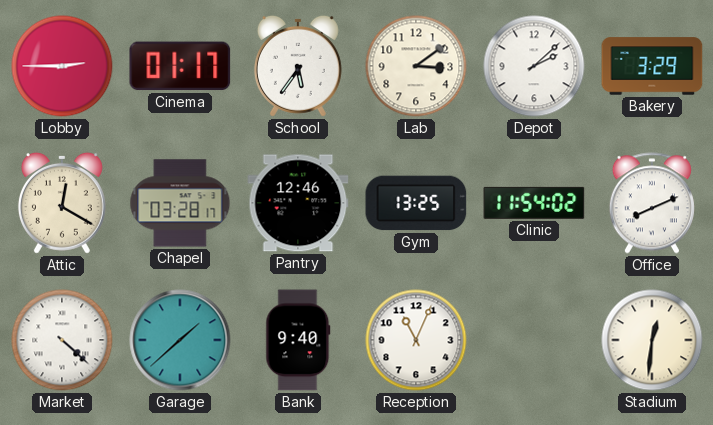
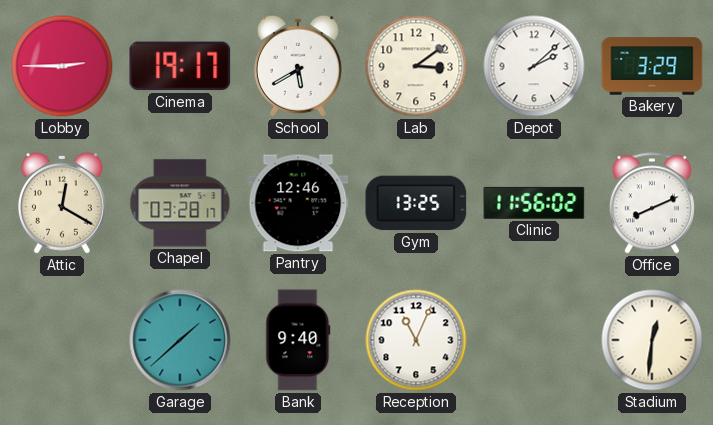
Cinema: 01:17 -> 19:17 (180, 66)
School: 5:36 -> 5:40 (298, 66)
Clinic: 11:54 -> 11:56 (534, 203)
Market: 4:22 -> none (62, 340)
